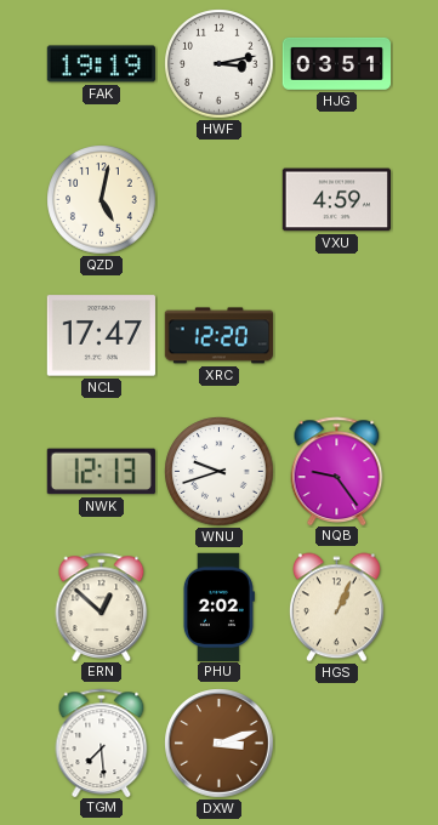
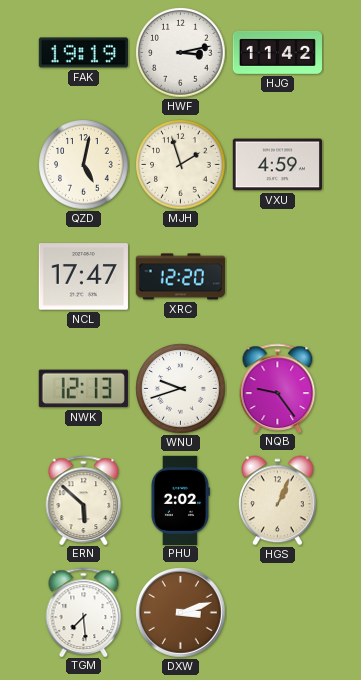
HJG: 03:51 -> 11:42 (277, 52)
MJH: none -> 1:57 (181, 165)
ERN: 12:52 -> 5:52 (84, 500)
